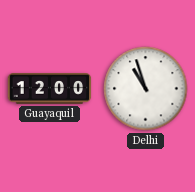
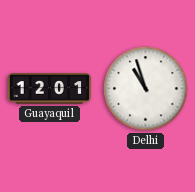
Guayaquil: 12:00 -> 12:01 (50, 89)
